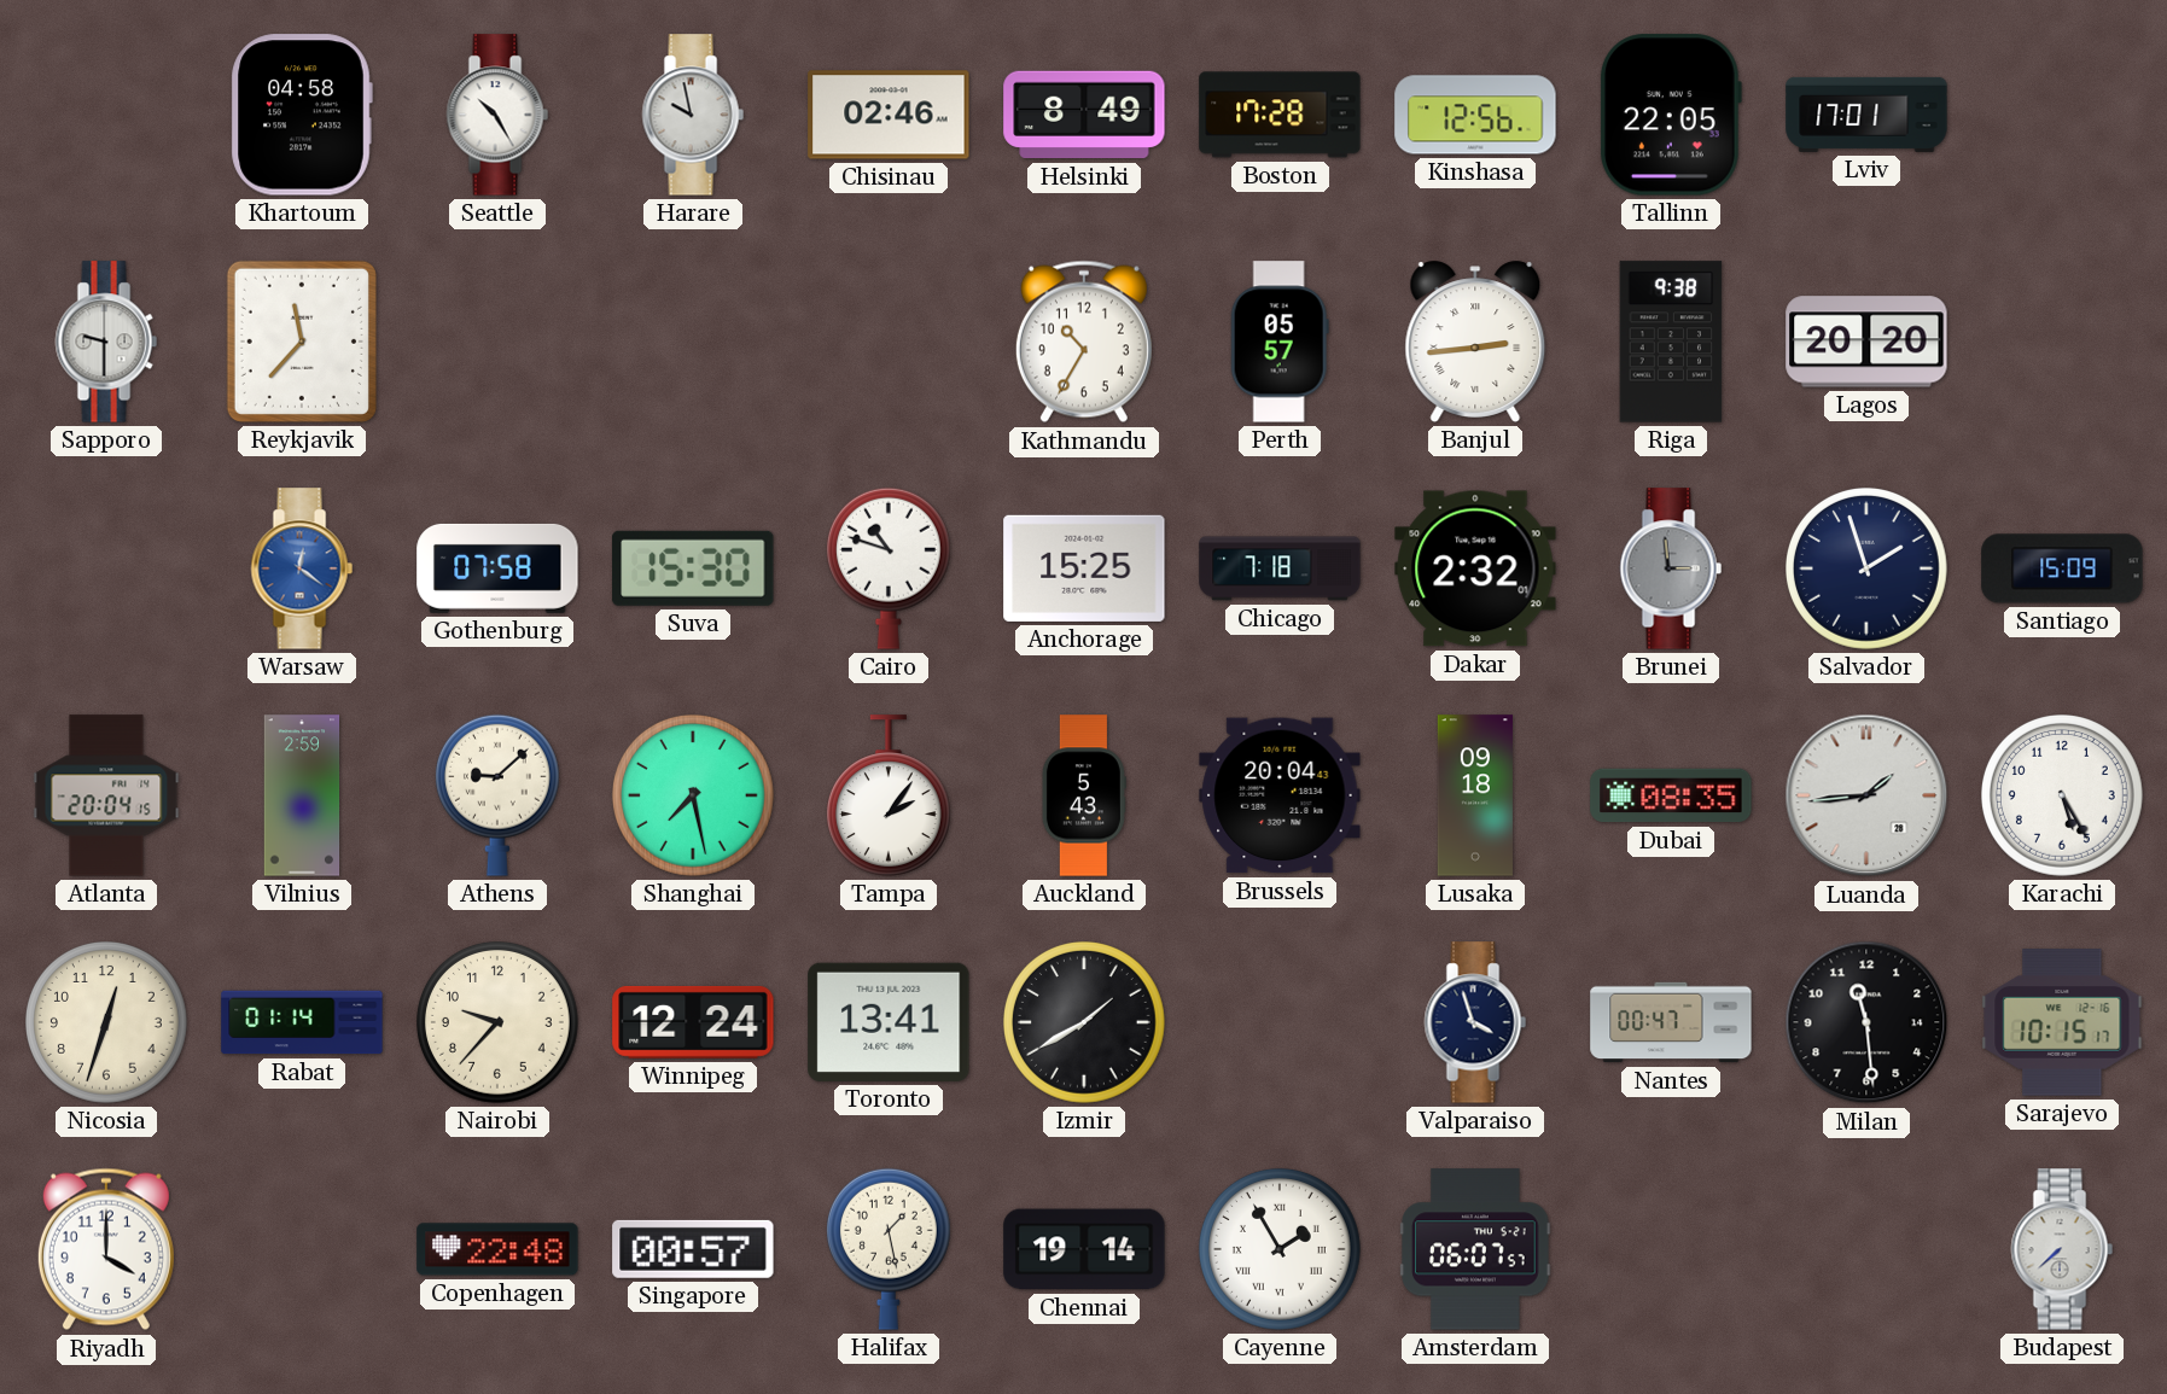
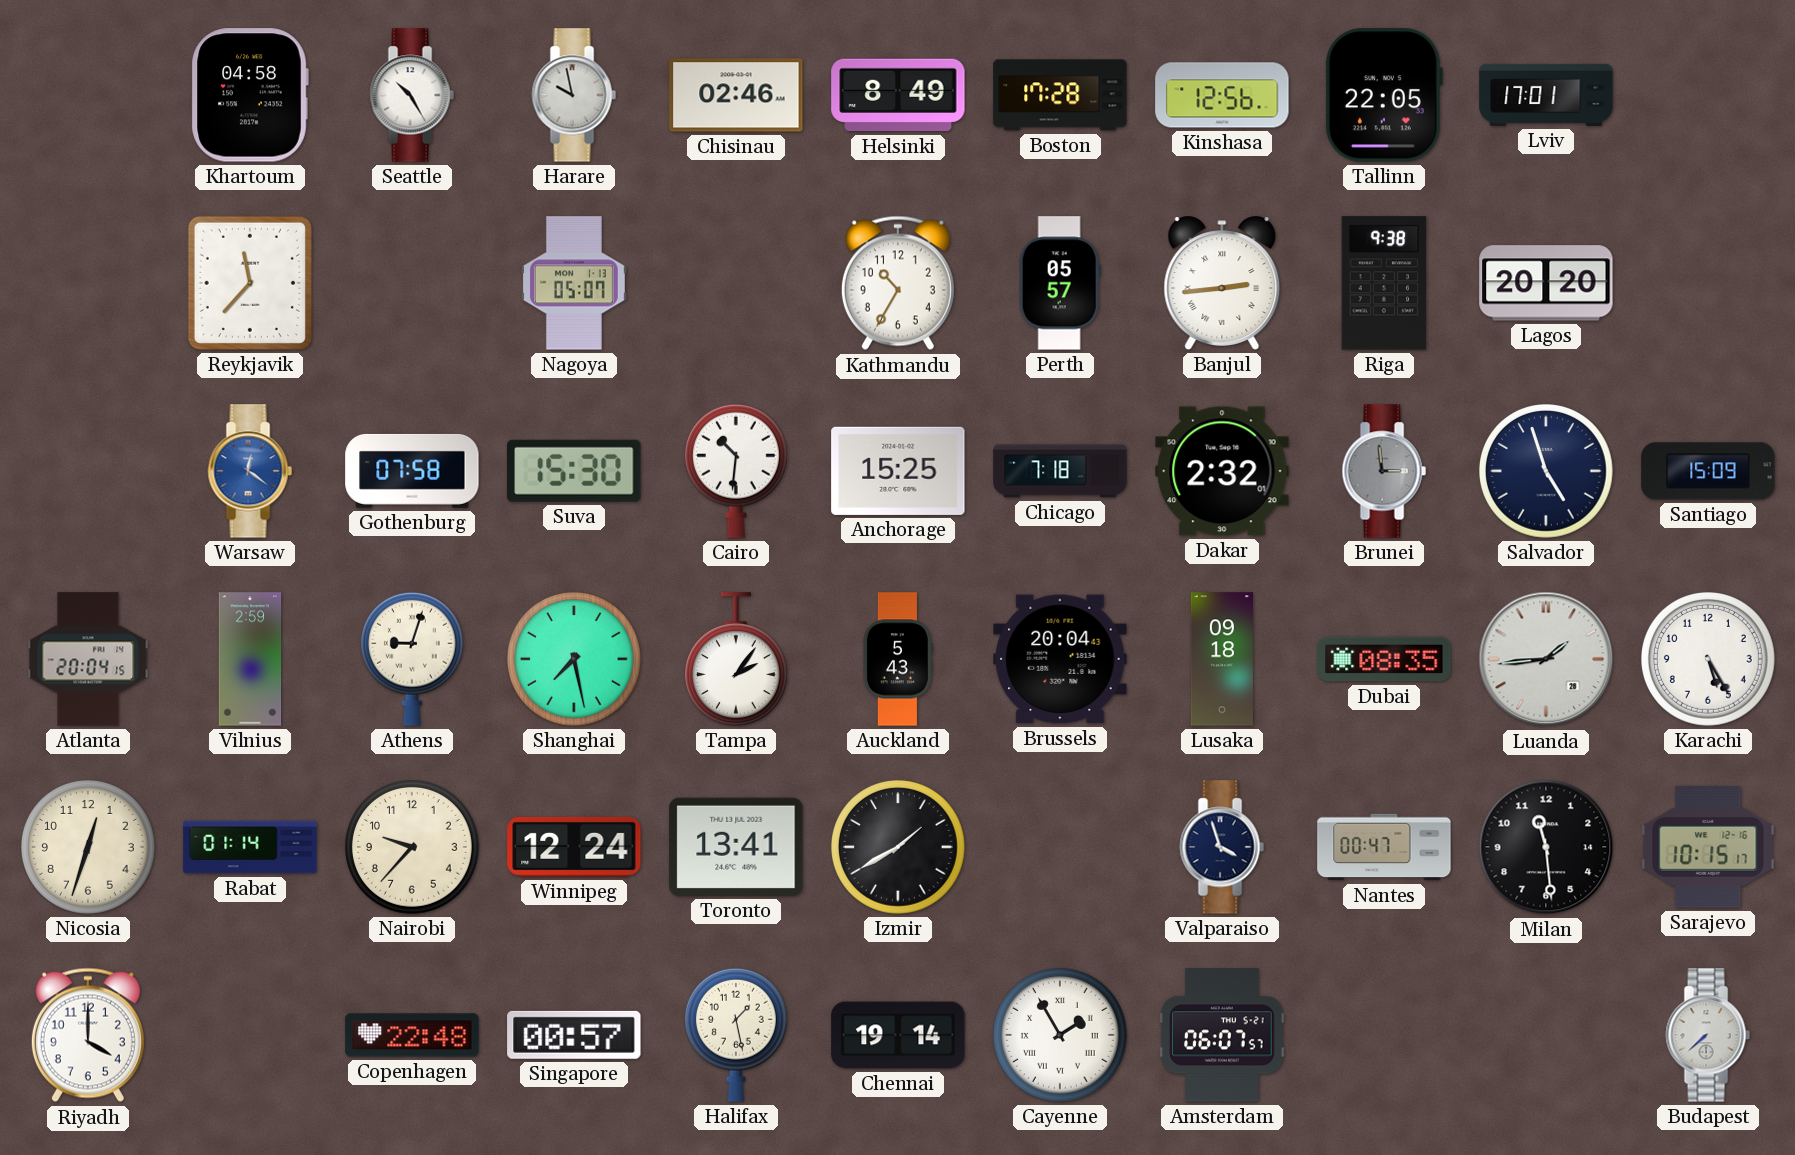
Sapporo: 9:30 -> none (106, 342)
Nagoya: none -> 05:07 (574, 283)
Cairo: 10:48 -> 10:31 (736, 471)
Salvador: 1:57 -> 4:57 (1547, 472)
Athens: 9:08 -> 9:03 (412, 659)
